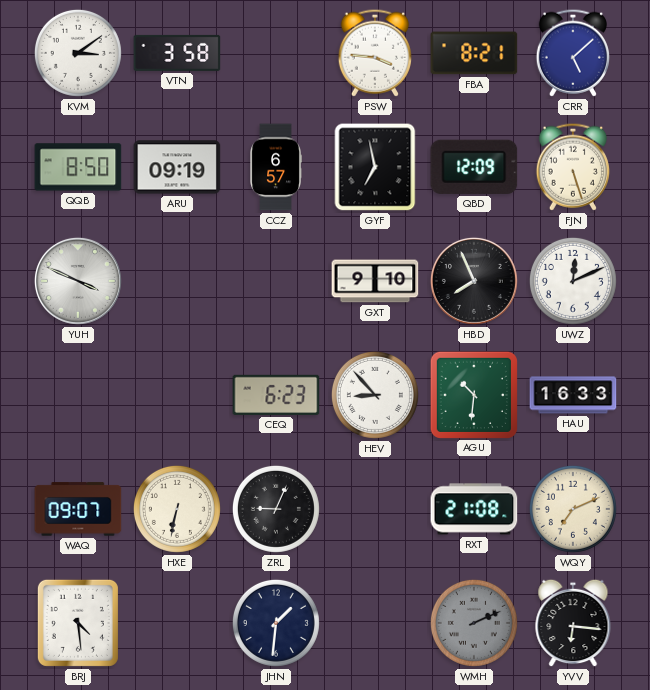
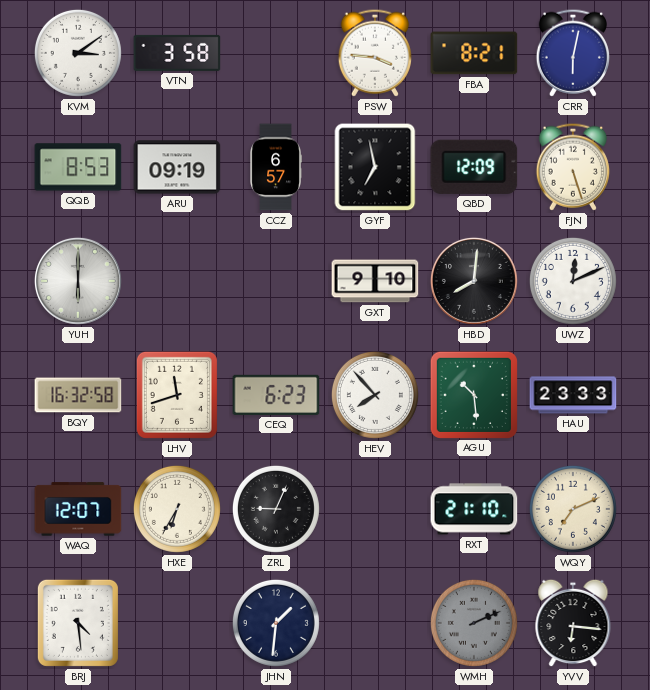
CRR: 5:08 -> 6:02 (572, 53)
QQB: 8:50 -> 8:53 (78, 167)
YUH: 3:49 -> 6:00 (78, 281)
HBD: 7:56 -> 8:01 (474, 281)
BQY: none -> 16:32 (78, 395)
LHV: none -> 11:42 (177, 395)
HEV: 8:53 -> 7:53 (375, 395)
AGU: 10:31 -> 10:29 (473, 394)
HAU: 16:33 -> 23:33 (573, 395)
WAQ: 09:07 -> 12:07 (78, 509)
HXE: 6:32 -> 6:35 (177, 509)
RXT: 21:08 -> 21:10 (474, 509)
